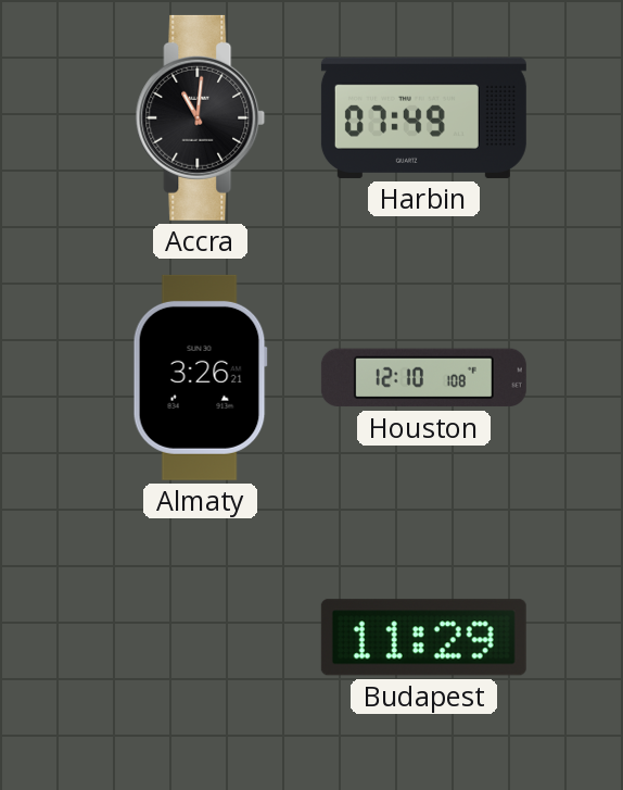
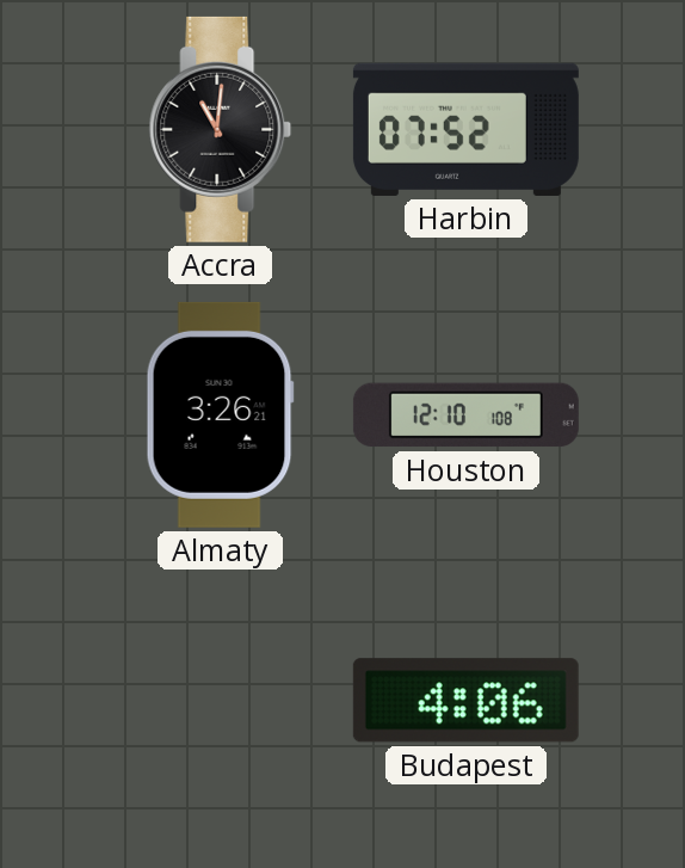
Harbin: 07:49 -> 07:52 (465, 129)
Budapest: 11:29 -> 4:06 (465, 701)
